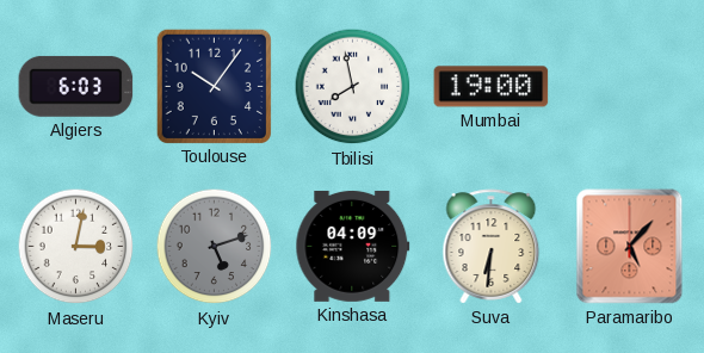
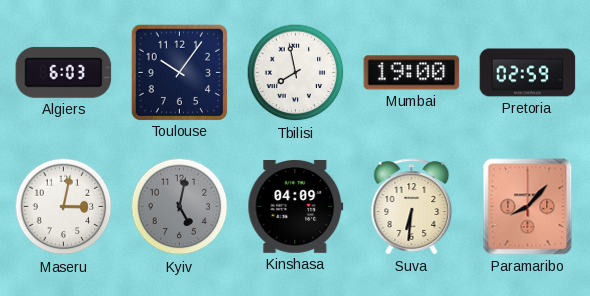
Pretoria: none -> 02:59 (528, 73)
Kyiv: 5:12 -> 5:02 (180, 207)
Paramaribo: 5:07 -> 8:07 (528, 207)
